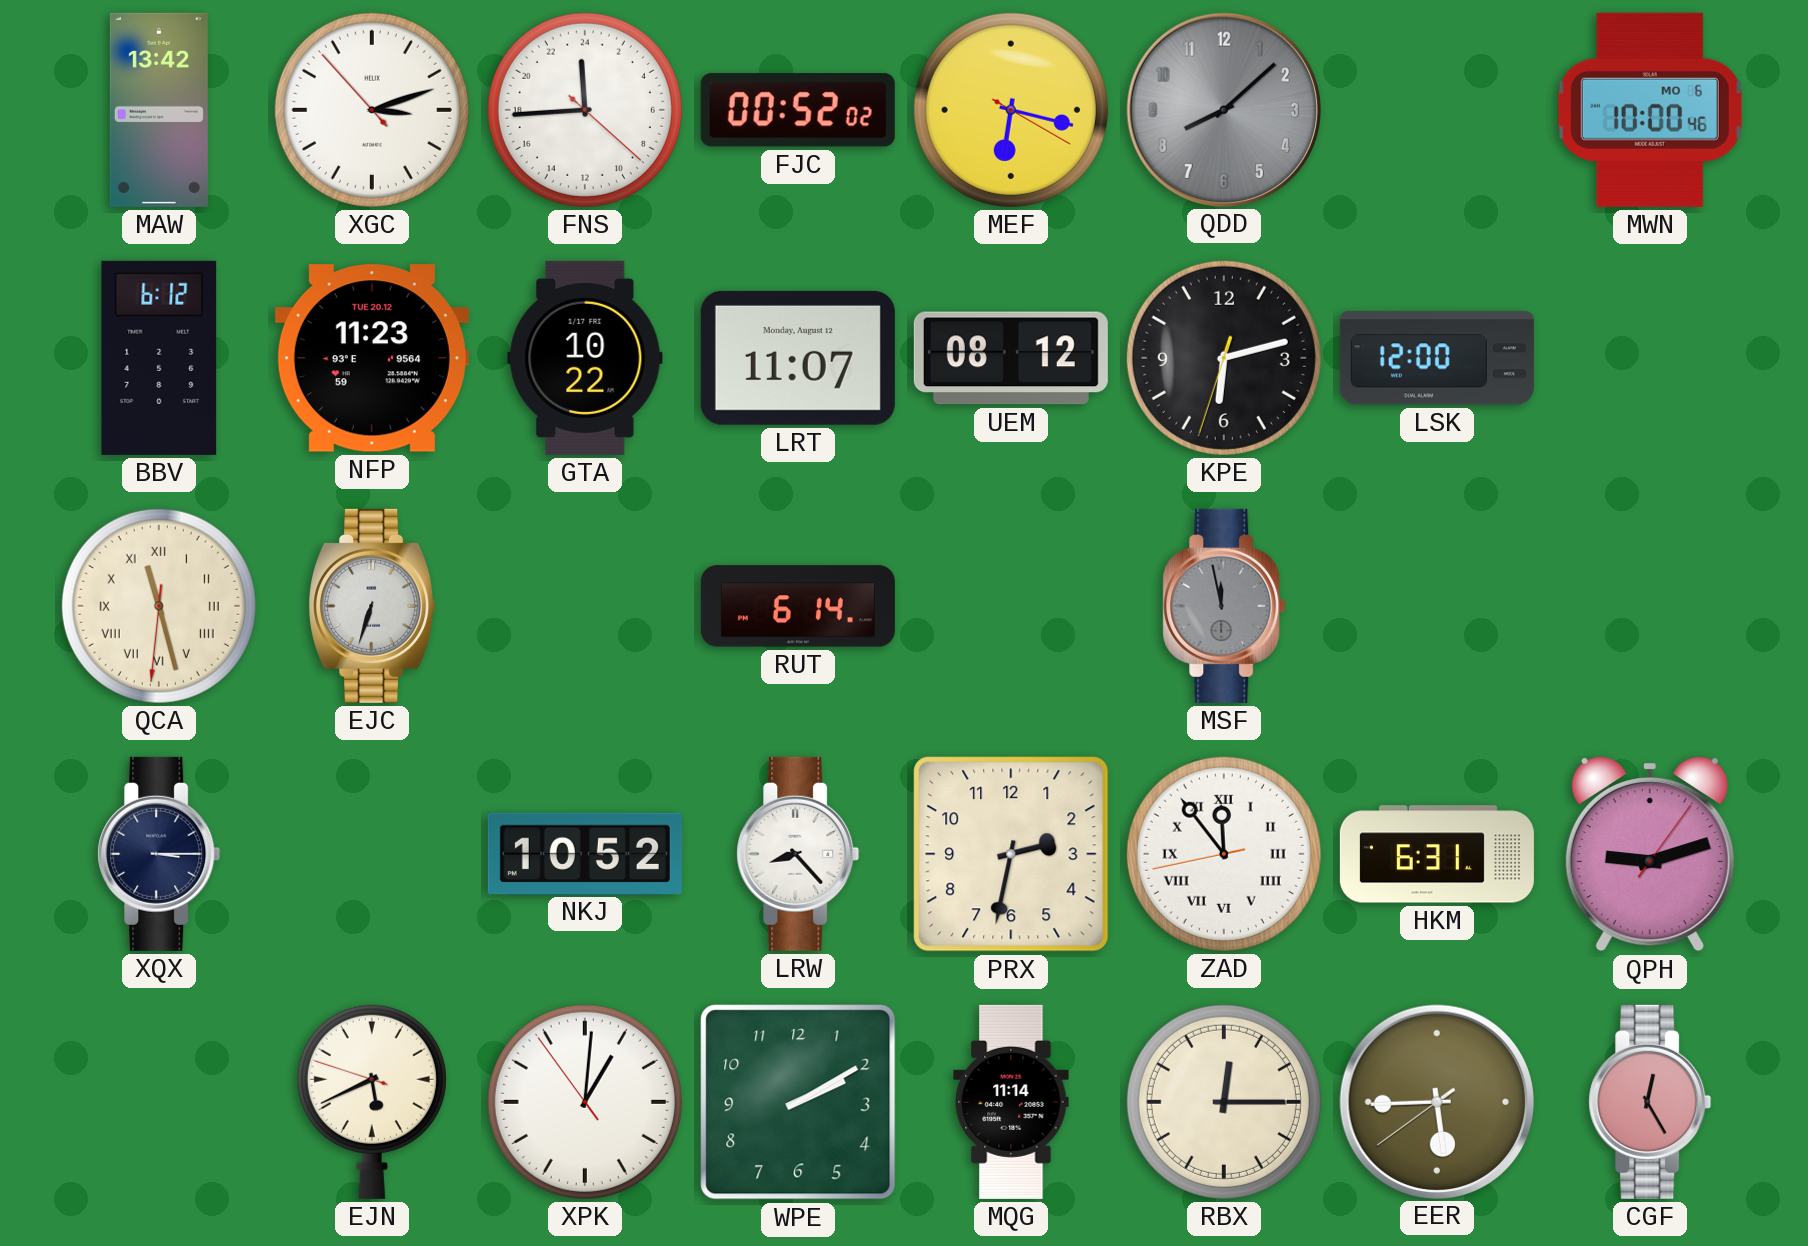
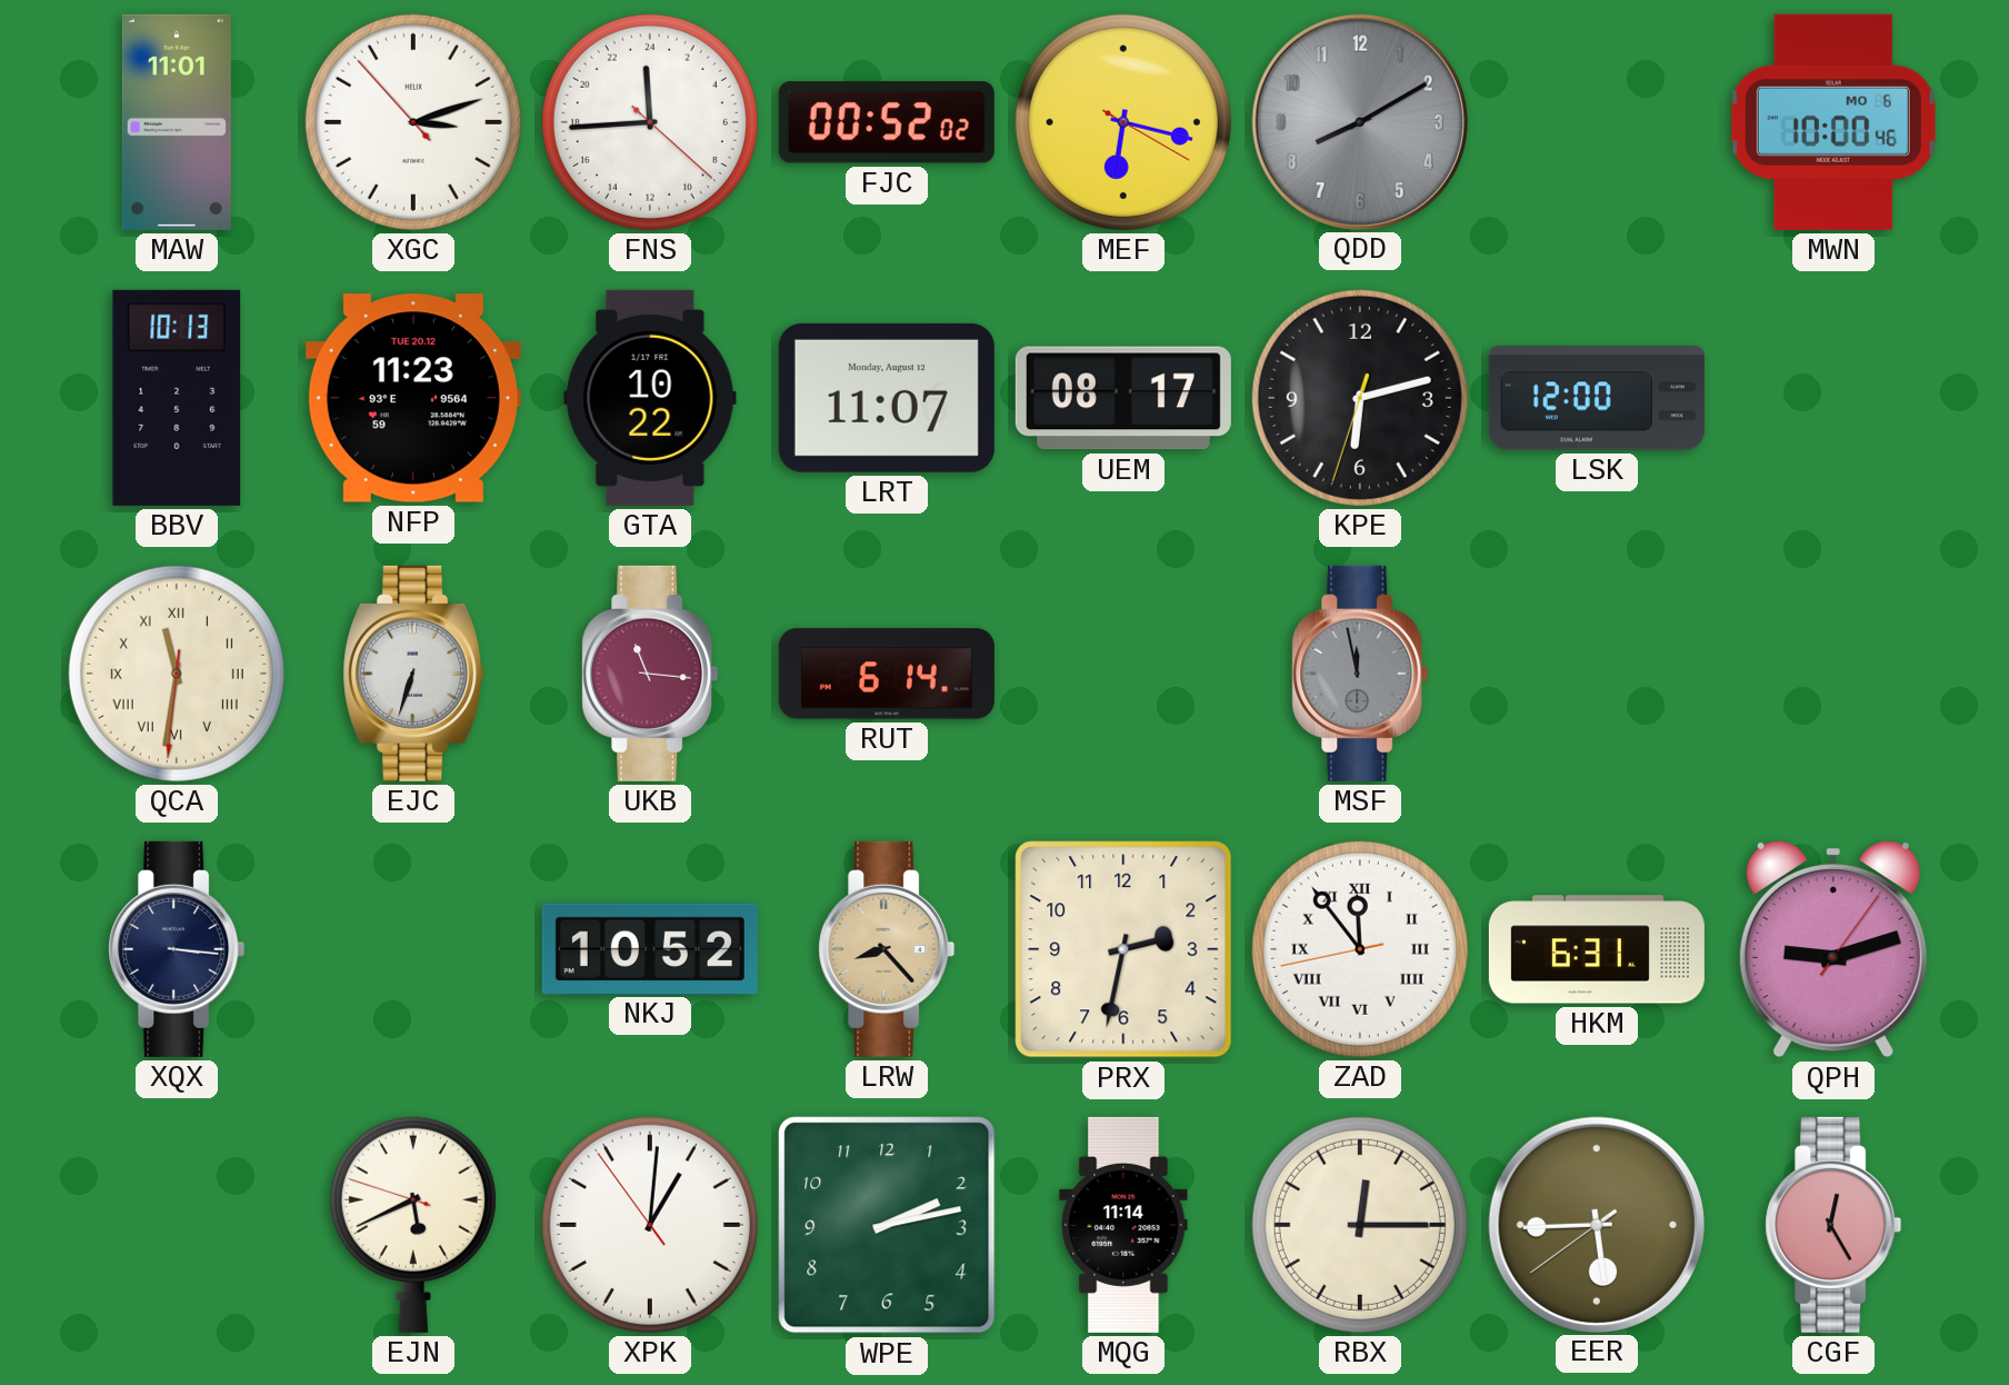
MAW: 13:42 -> 11:01 (177, 122)
QDD: 8:08 -> 8:10 (1359, 121)
BBV: 6:12 -> 10:13 (177, 398)
UEM: 08:12 -> 08:17 (1123, 398)
QCA: 11:27 -> 11:31 (177, 674)
UKB: none -> 11:16 (650, 674)
XQX: 3:15 -> 3:16 (177, 949)
LRW dial: white -> champagne (887, 949)
WPE: 2:10 -> 2:13 (887, 1225)
